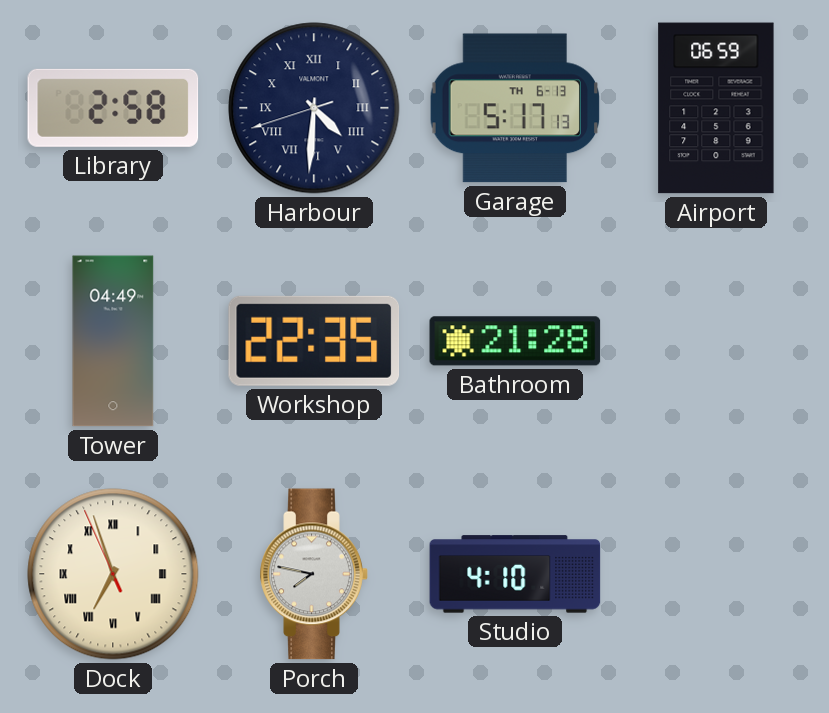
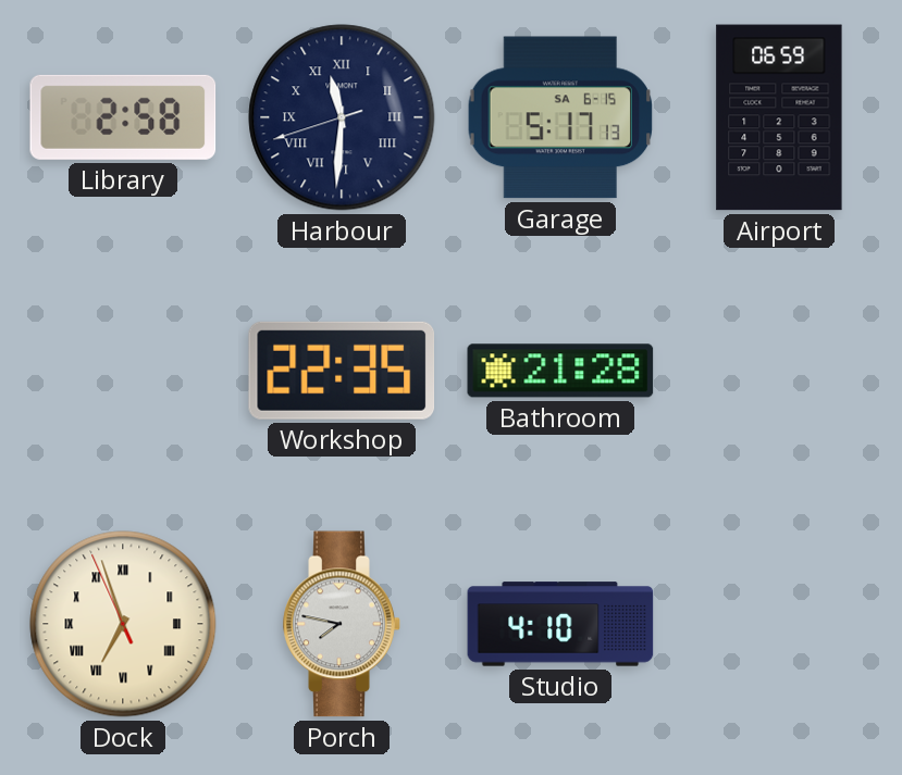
Harbour: 4:30 -> 11:30 (342, 117)
Garage date: TH 6-13 -> SA 6-15 (560, 117)
Tower: 04:49 -> none (113, 341)
